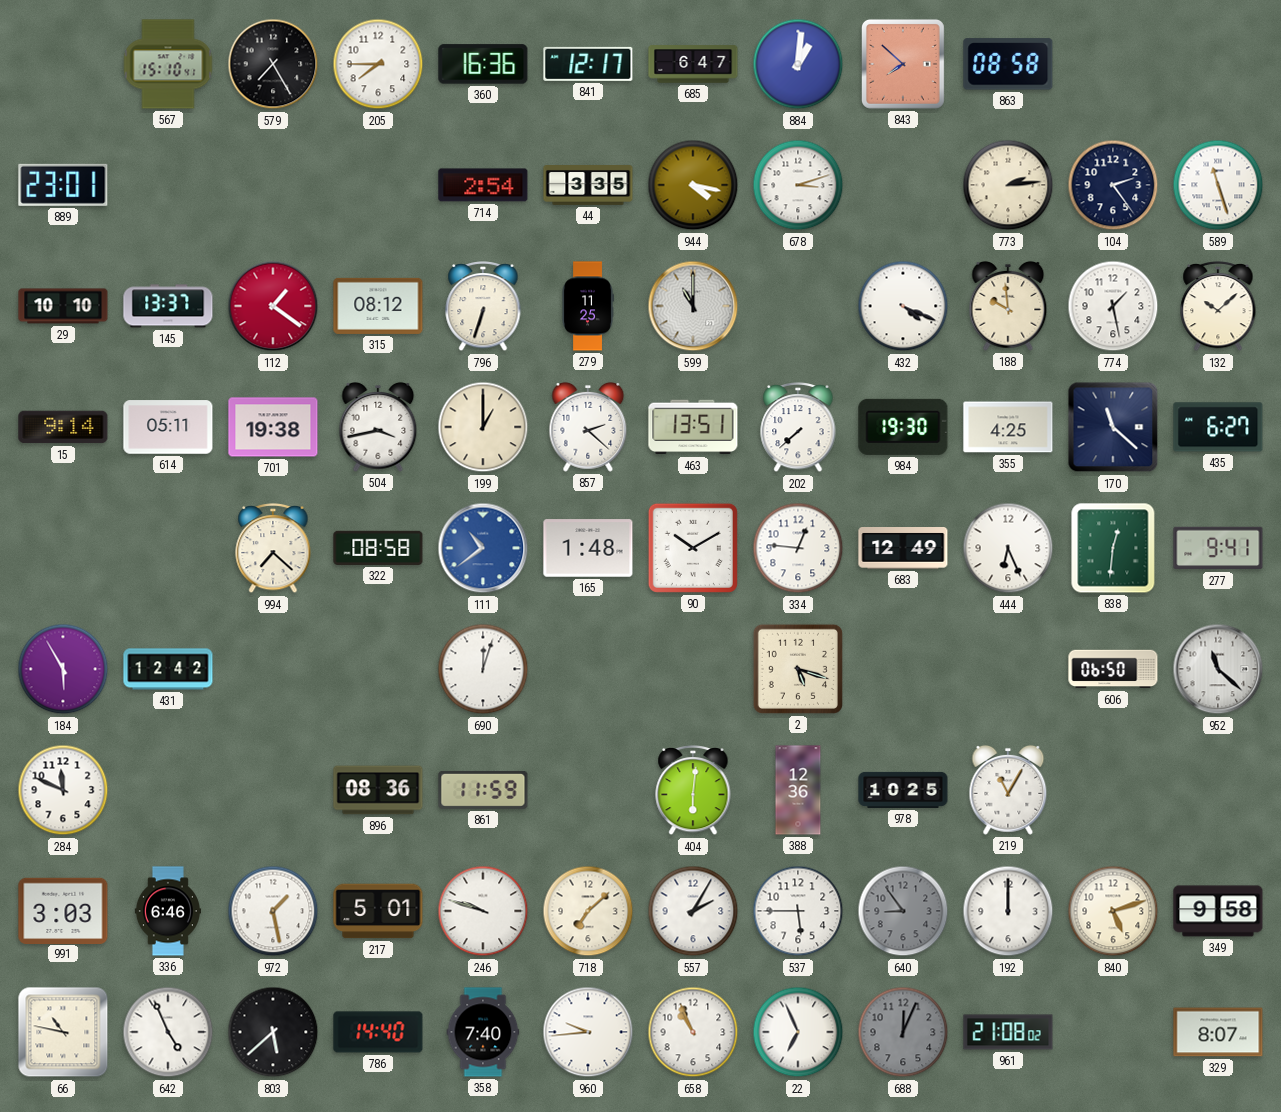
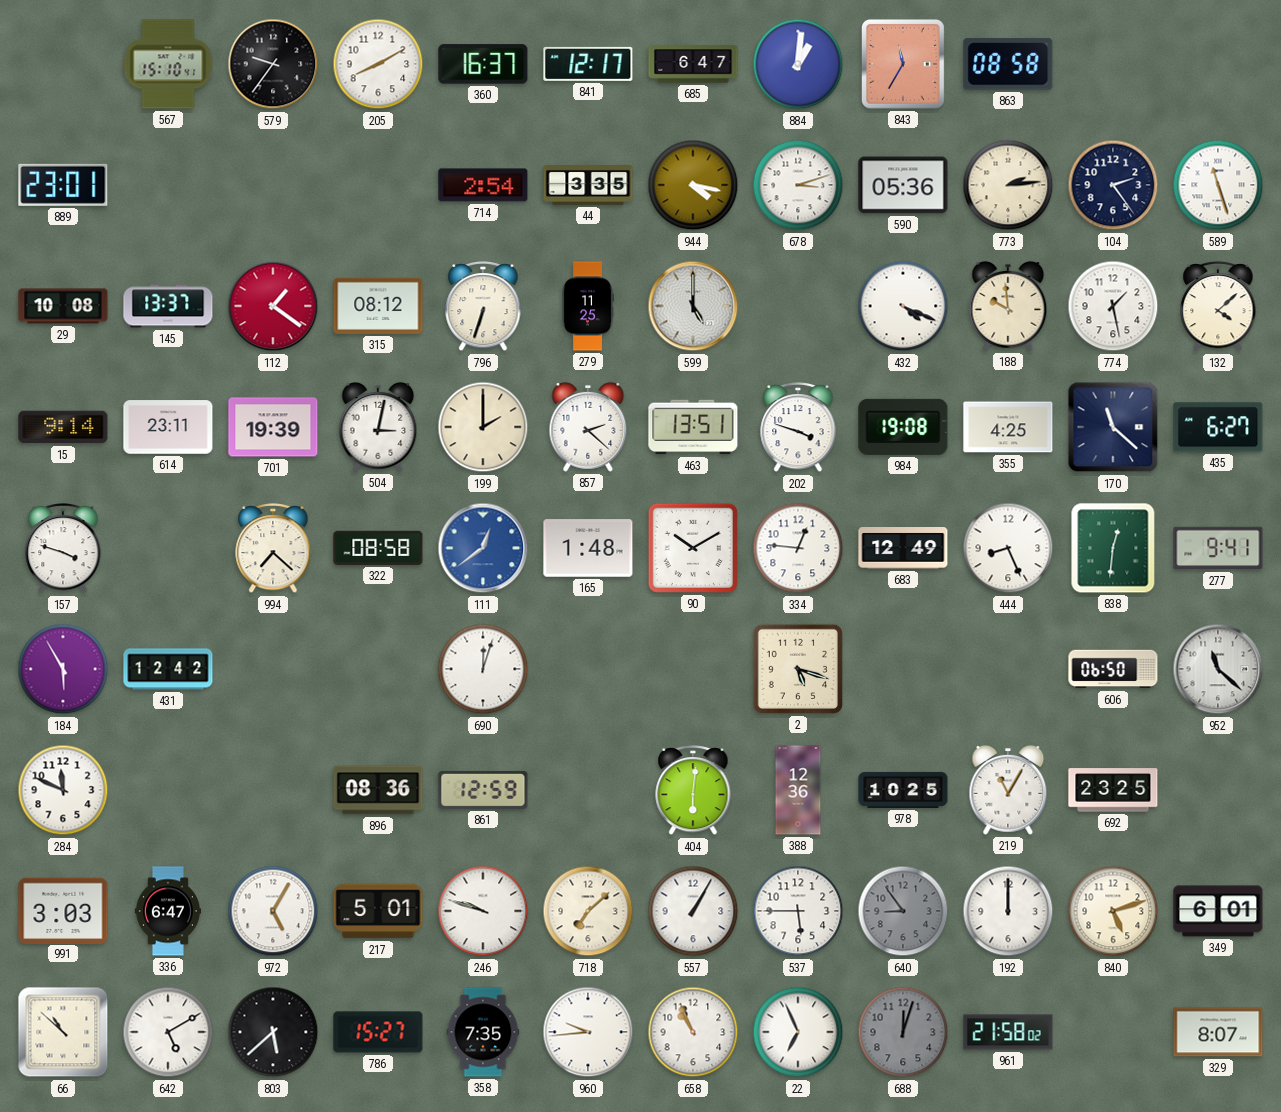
579: 7:25 -> 9:36 (273, 64)
205: 7:45 -> 8:10 (378, 64)
360: 16:36 -> 16:37 (483, 64)
843: 7:52 -> 11:35 (903, 64)
590: none -> 05:36 (903, 185)
29: 10:10 -> 10:08 (63, 306)
599: 11:00 -> 5:00 (693, 306)
132: 10:08 -> 4:08 (1218, 307)
614: 05:11 -> 23:11 (168, 427)
701: 19:38 -> 19:39 (273, 427)
504: 3:43 -> 3:02 (378, 427)
199: 1:00 -> 2:00 (483, 427)
202: 7:38 -> 3:48 (798, 428)
984: 19:30 -> 19:08 (903, 427)
157: none -> 3:48 (63, 549)
111: 10:39 -> 12:39 (483, 548)
444: 6:26 -> 8:26 (1008, 548)
861: 11:59 -> 12:59 (483, 790)
692: none -> 23:25 (1113, 790)
336: 6:46 -> 6:47 (168, 911)
972: 1:28 -> 5:05 (273, 911)
557: 2:05 -> 1:05 (693, 911)
349: 9:58 -> 6:01 (1218, 911)
66: 10:47 -> 10:52 (63, 1032)
642: 4:56 -> 5:10 (168, 1032)
786: 14:40 -> 15:27 (378, 1032)
358: 7:40 -> 7:35 (483, 1032)
688: 12:04 -> 12:03 (903, 1032)
961: 21:08 -> 21:58 (1008, 1032)
